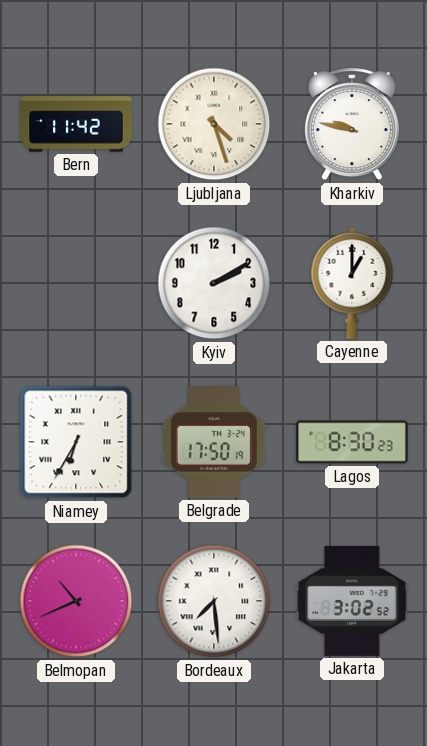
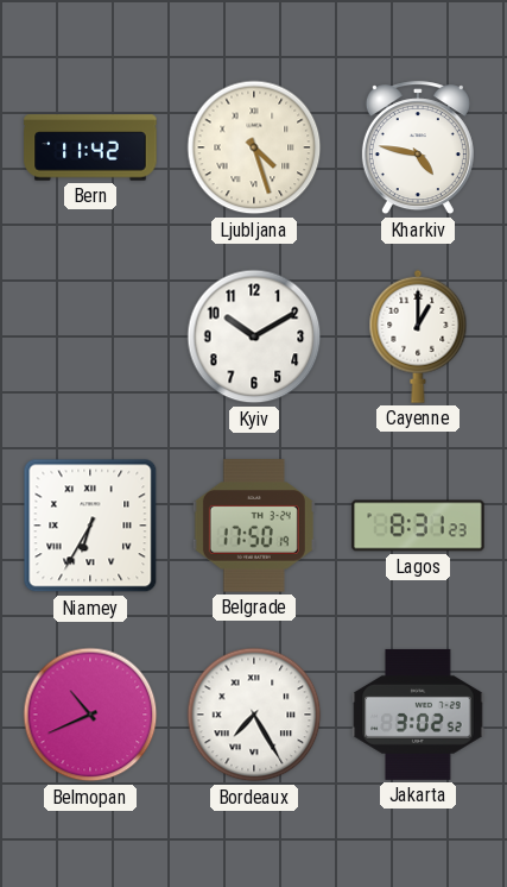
Kharkiv: 9:47 -> 4:47 (418, 149)
Kyiv: 2:10 -> 10:10 (254, 336)
Lagos: 8:30 -> 8:31 (418, 526)
Bordeaux: 7:29 -> 7:25 (254, 715)
